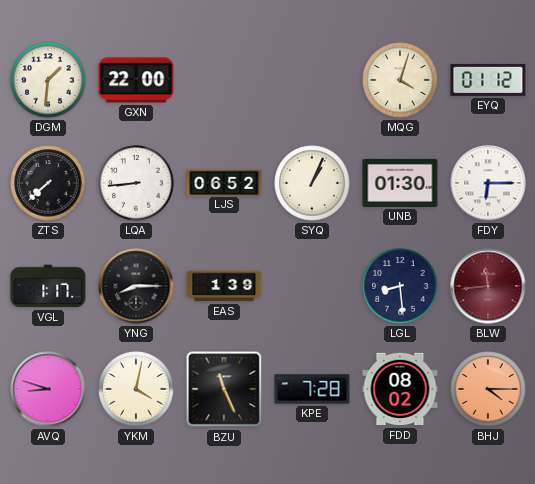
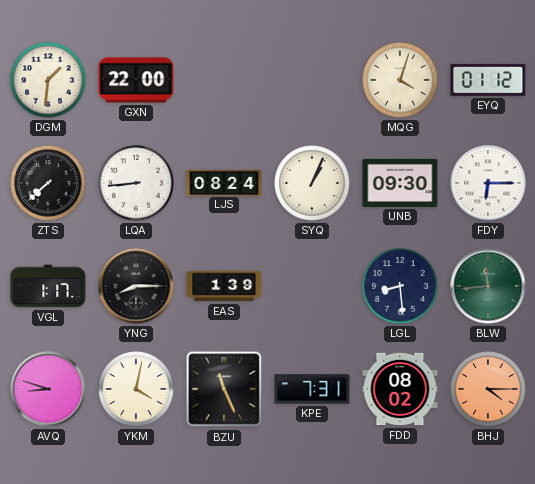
LJS: 06:52 -> 08:24 (224, 182)
UNB: 01:30 -> 09:30 (400, 183)
BLW dial: burgundy -> green (488, 286)
KPE: 7:28 -> 7:31 (312, 389)
